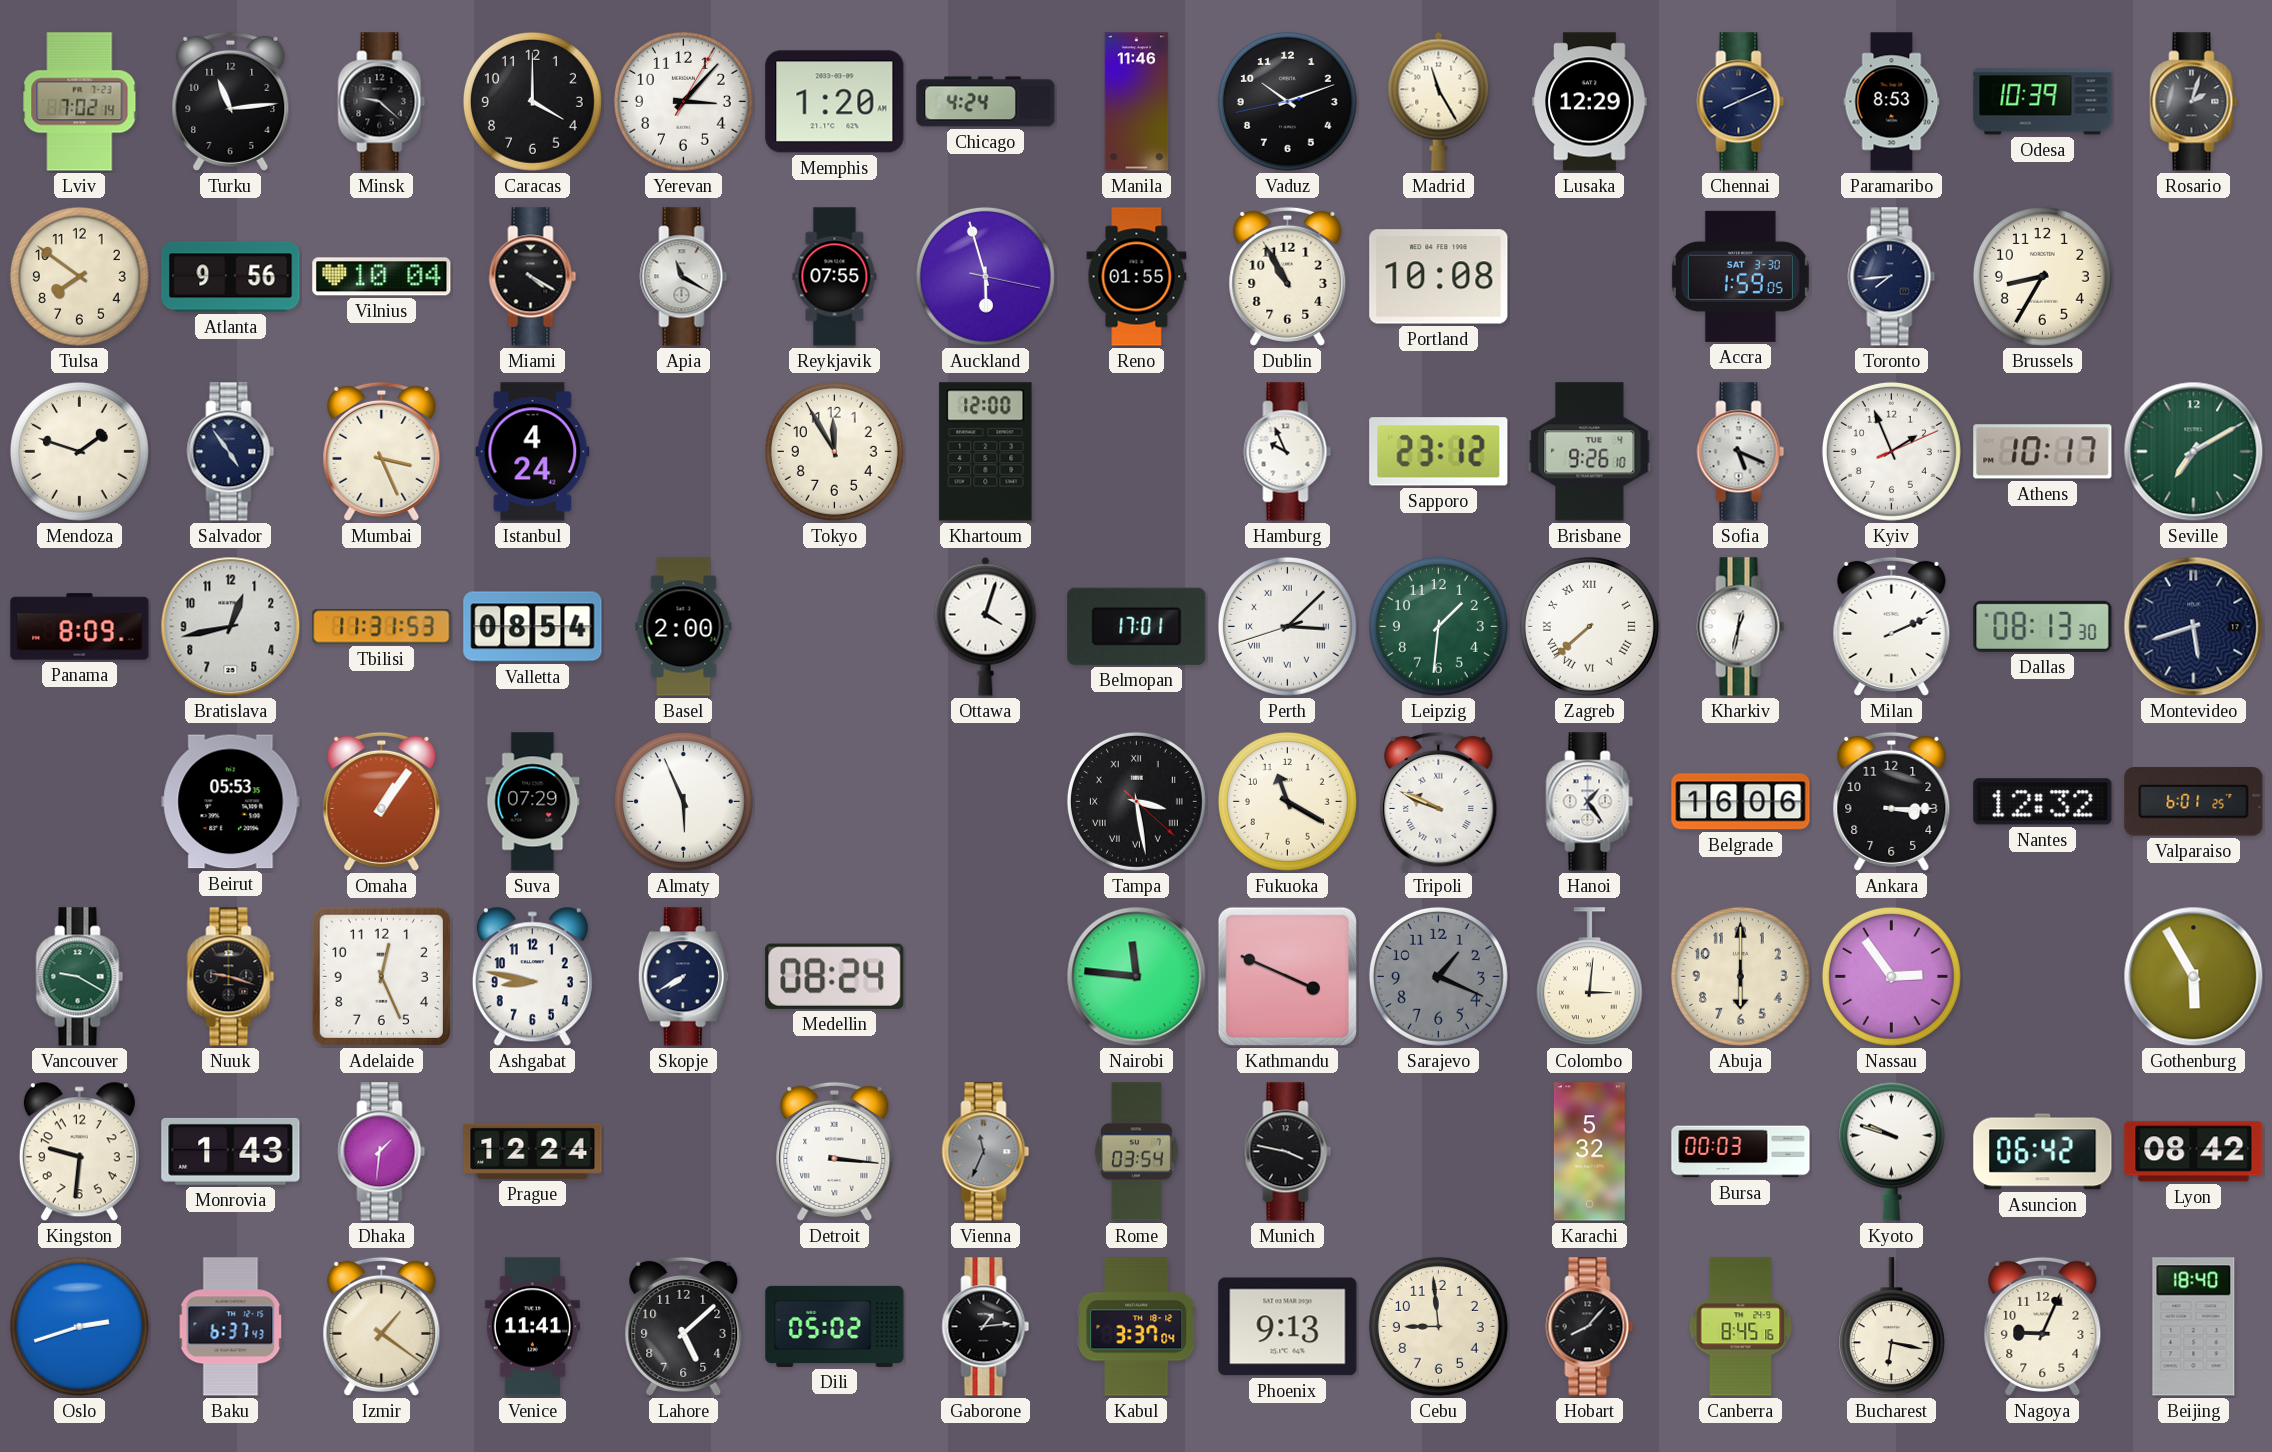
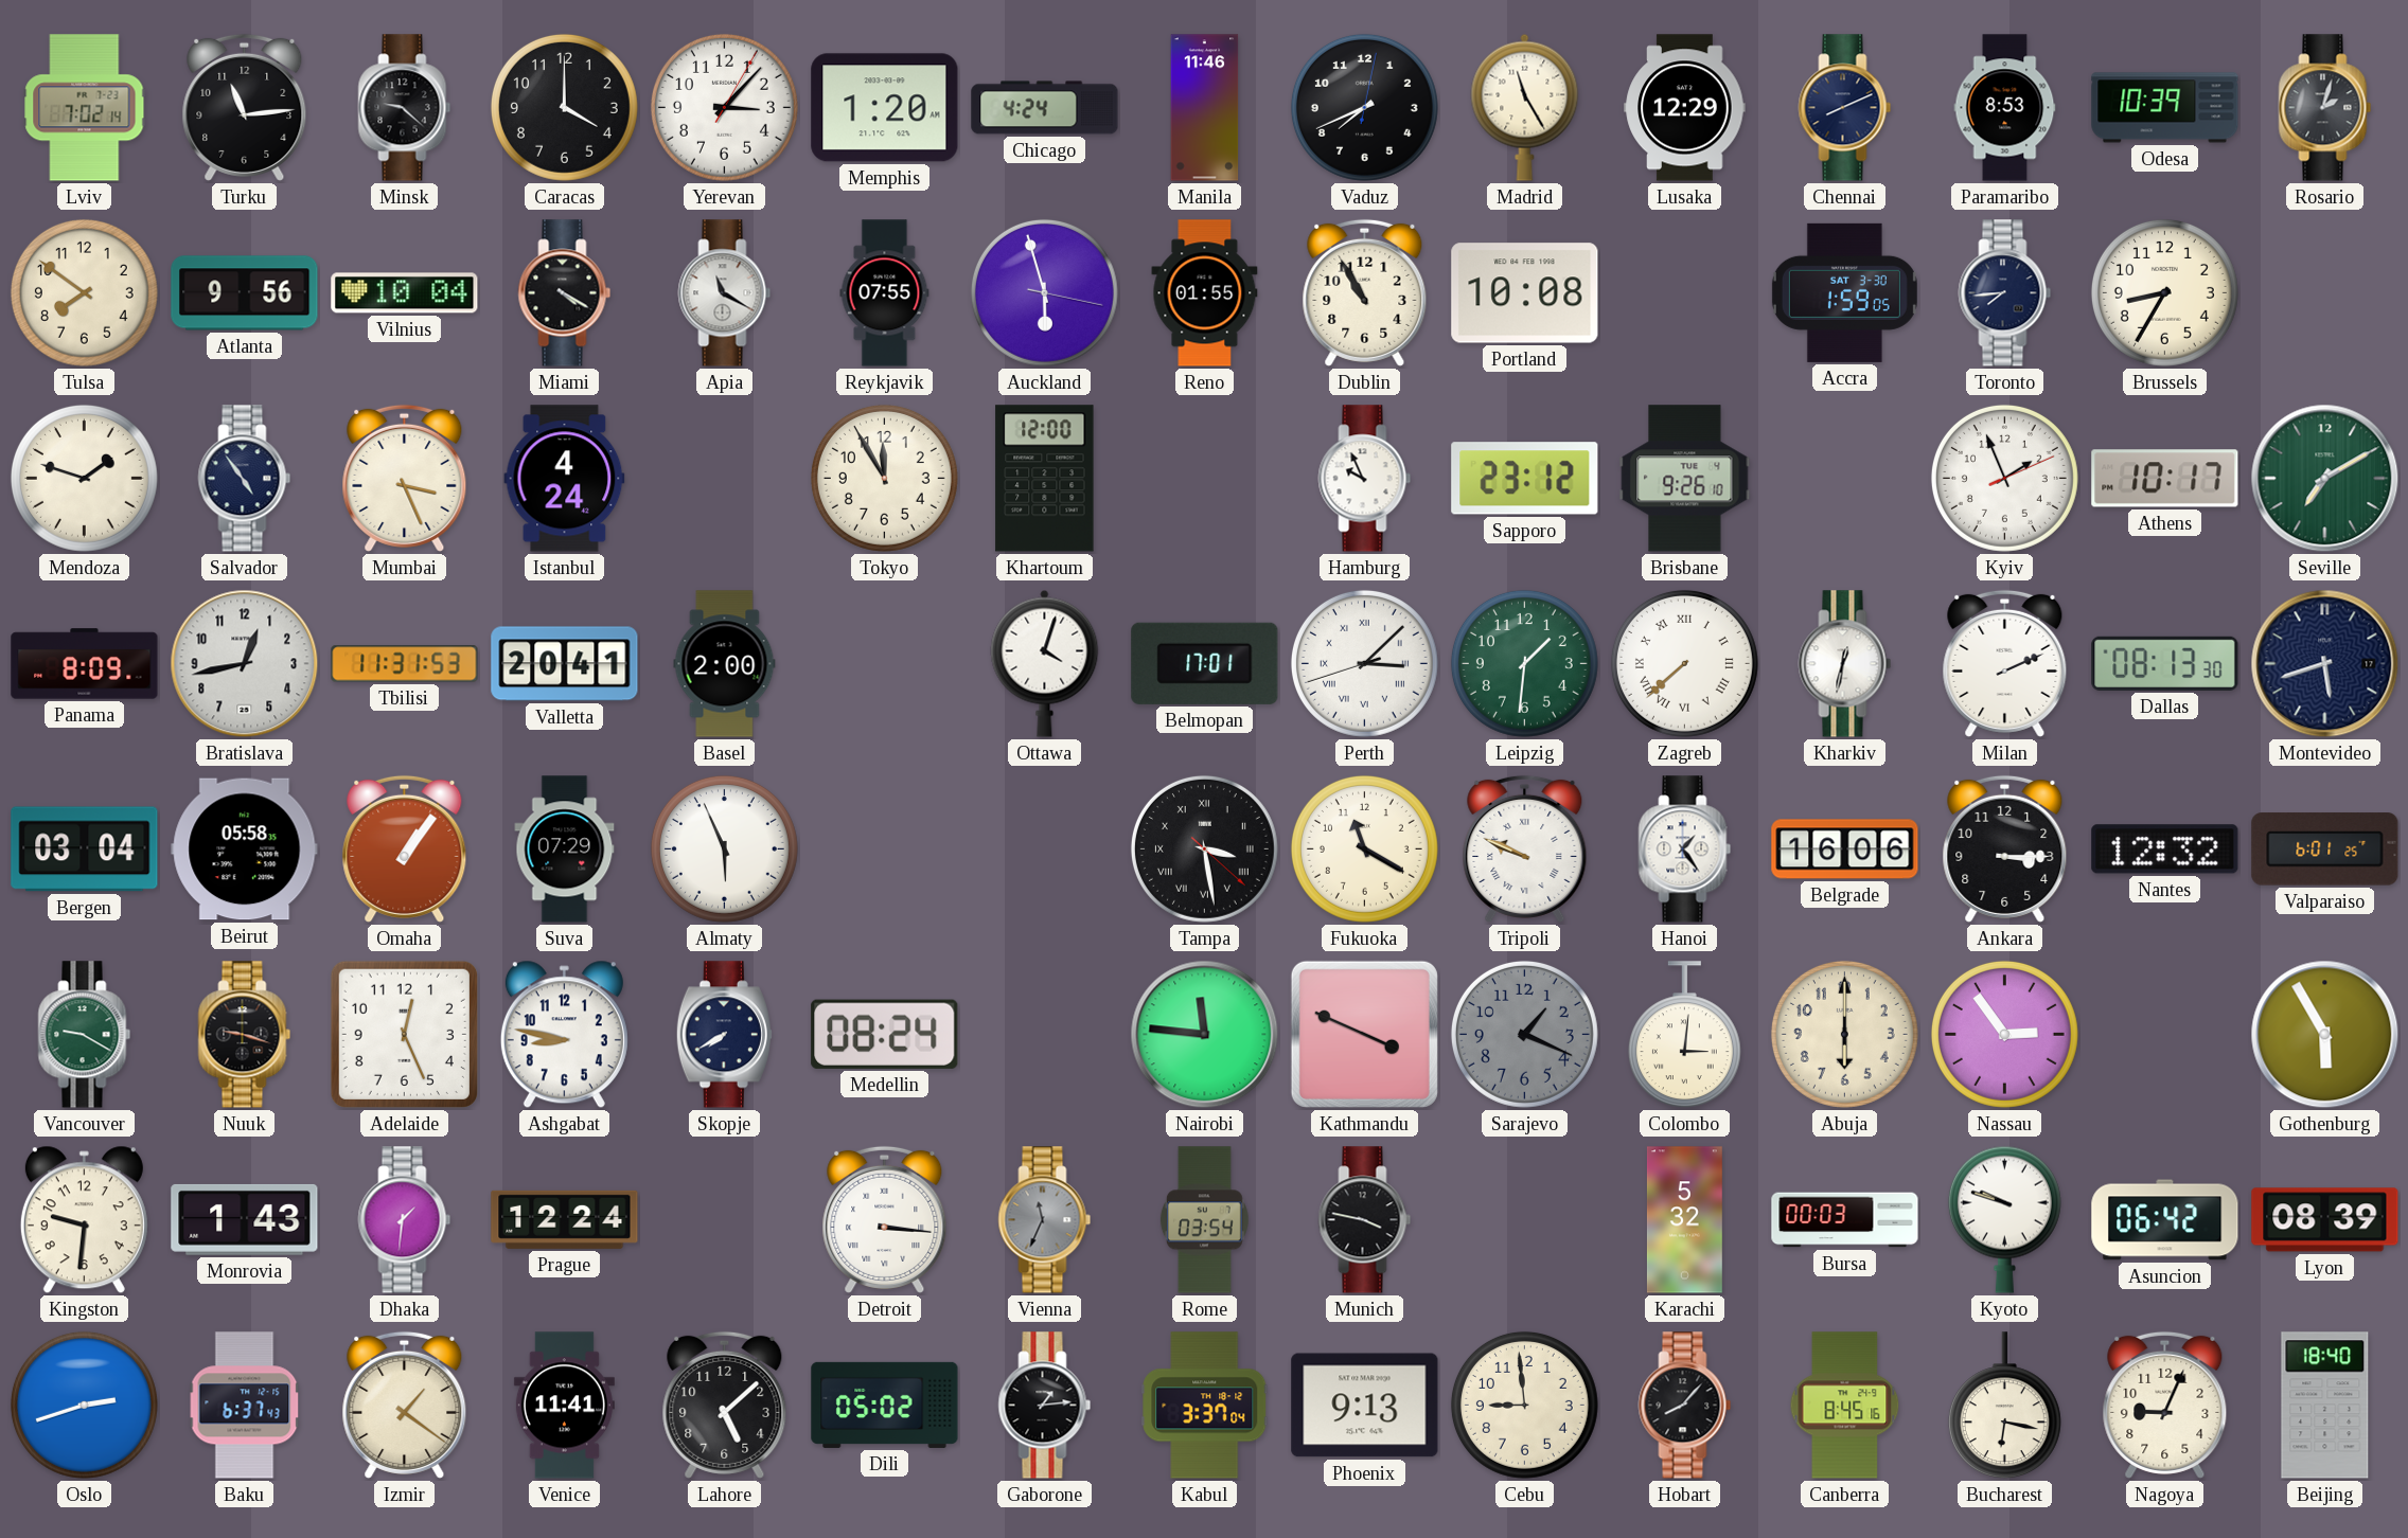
Vaduz: 10:11 -> 7:41 (1364, 107)
Sofia: 5:19 -> none (1741, 452)
Valletta: 08:54 -> 20:41 (565, 664)
Bergen: none -> 03:04 (85, 850)
Beirut: 05:53 -> 05:58 (245, 850)
Lyon: 08:42 -> 08:39 (2325, 1220)
